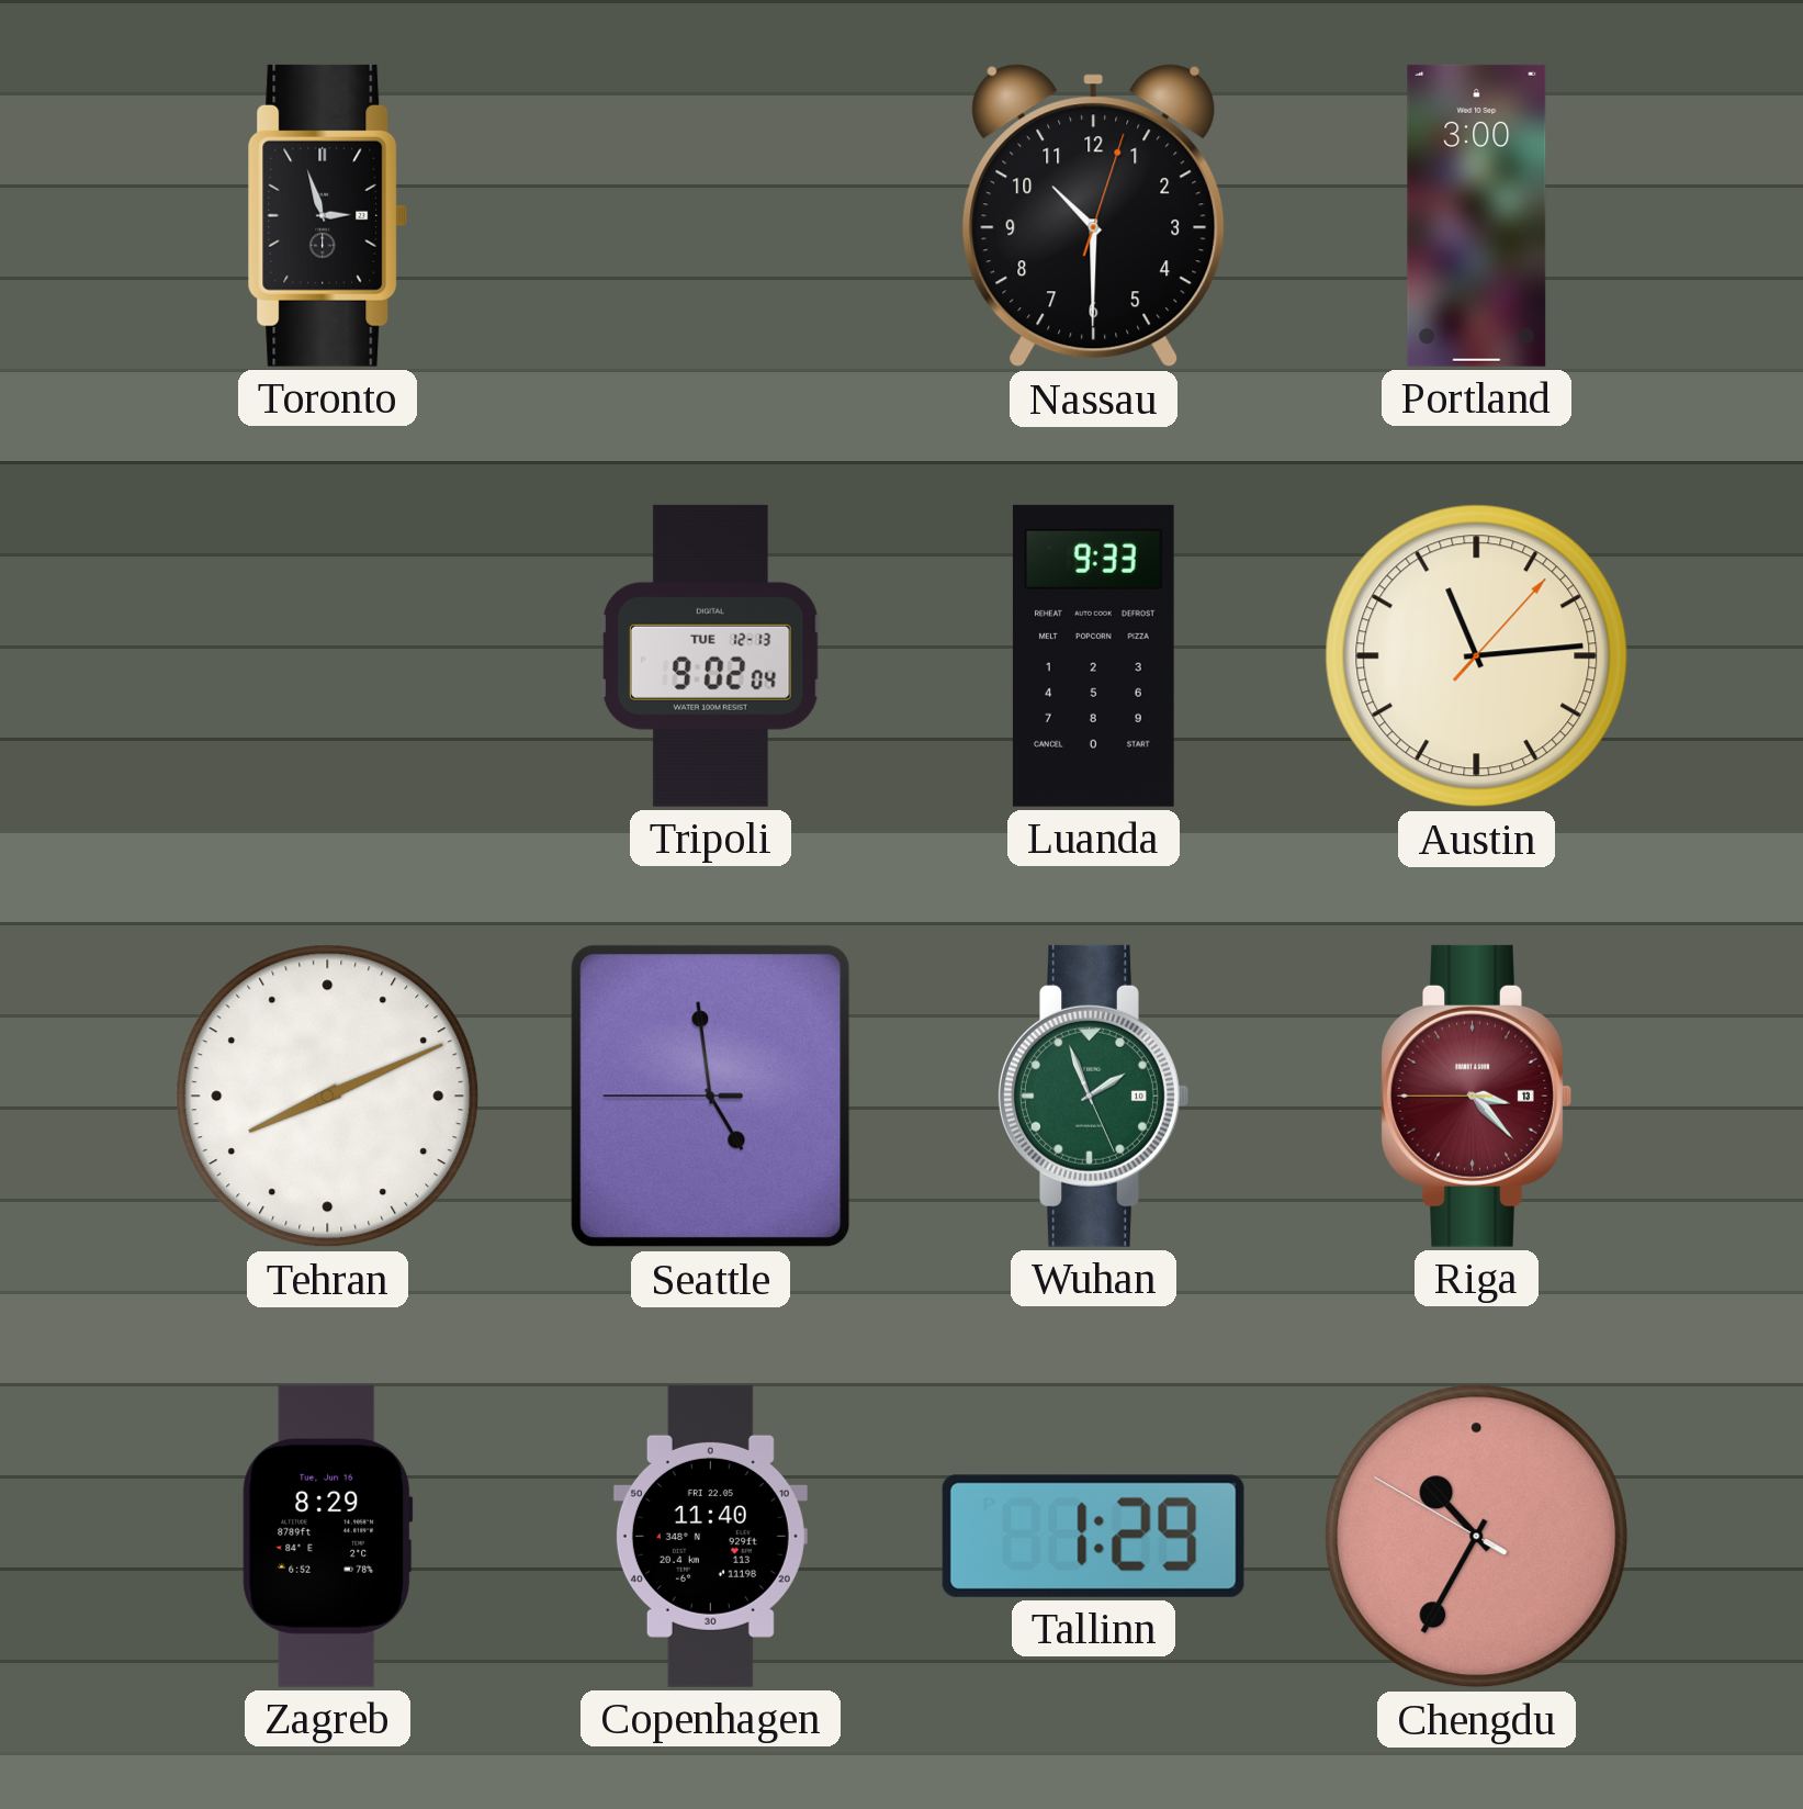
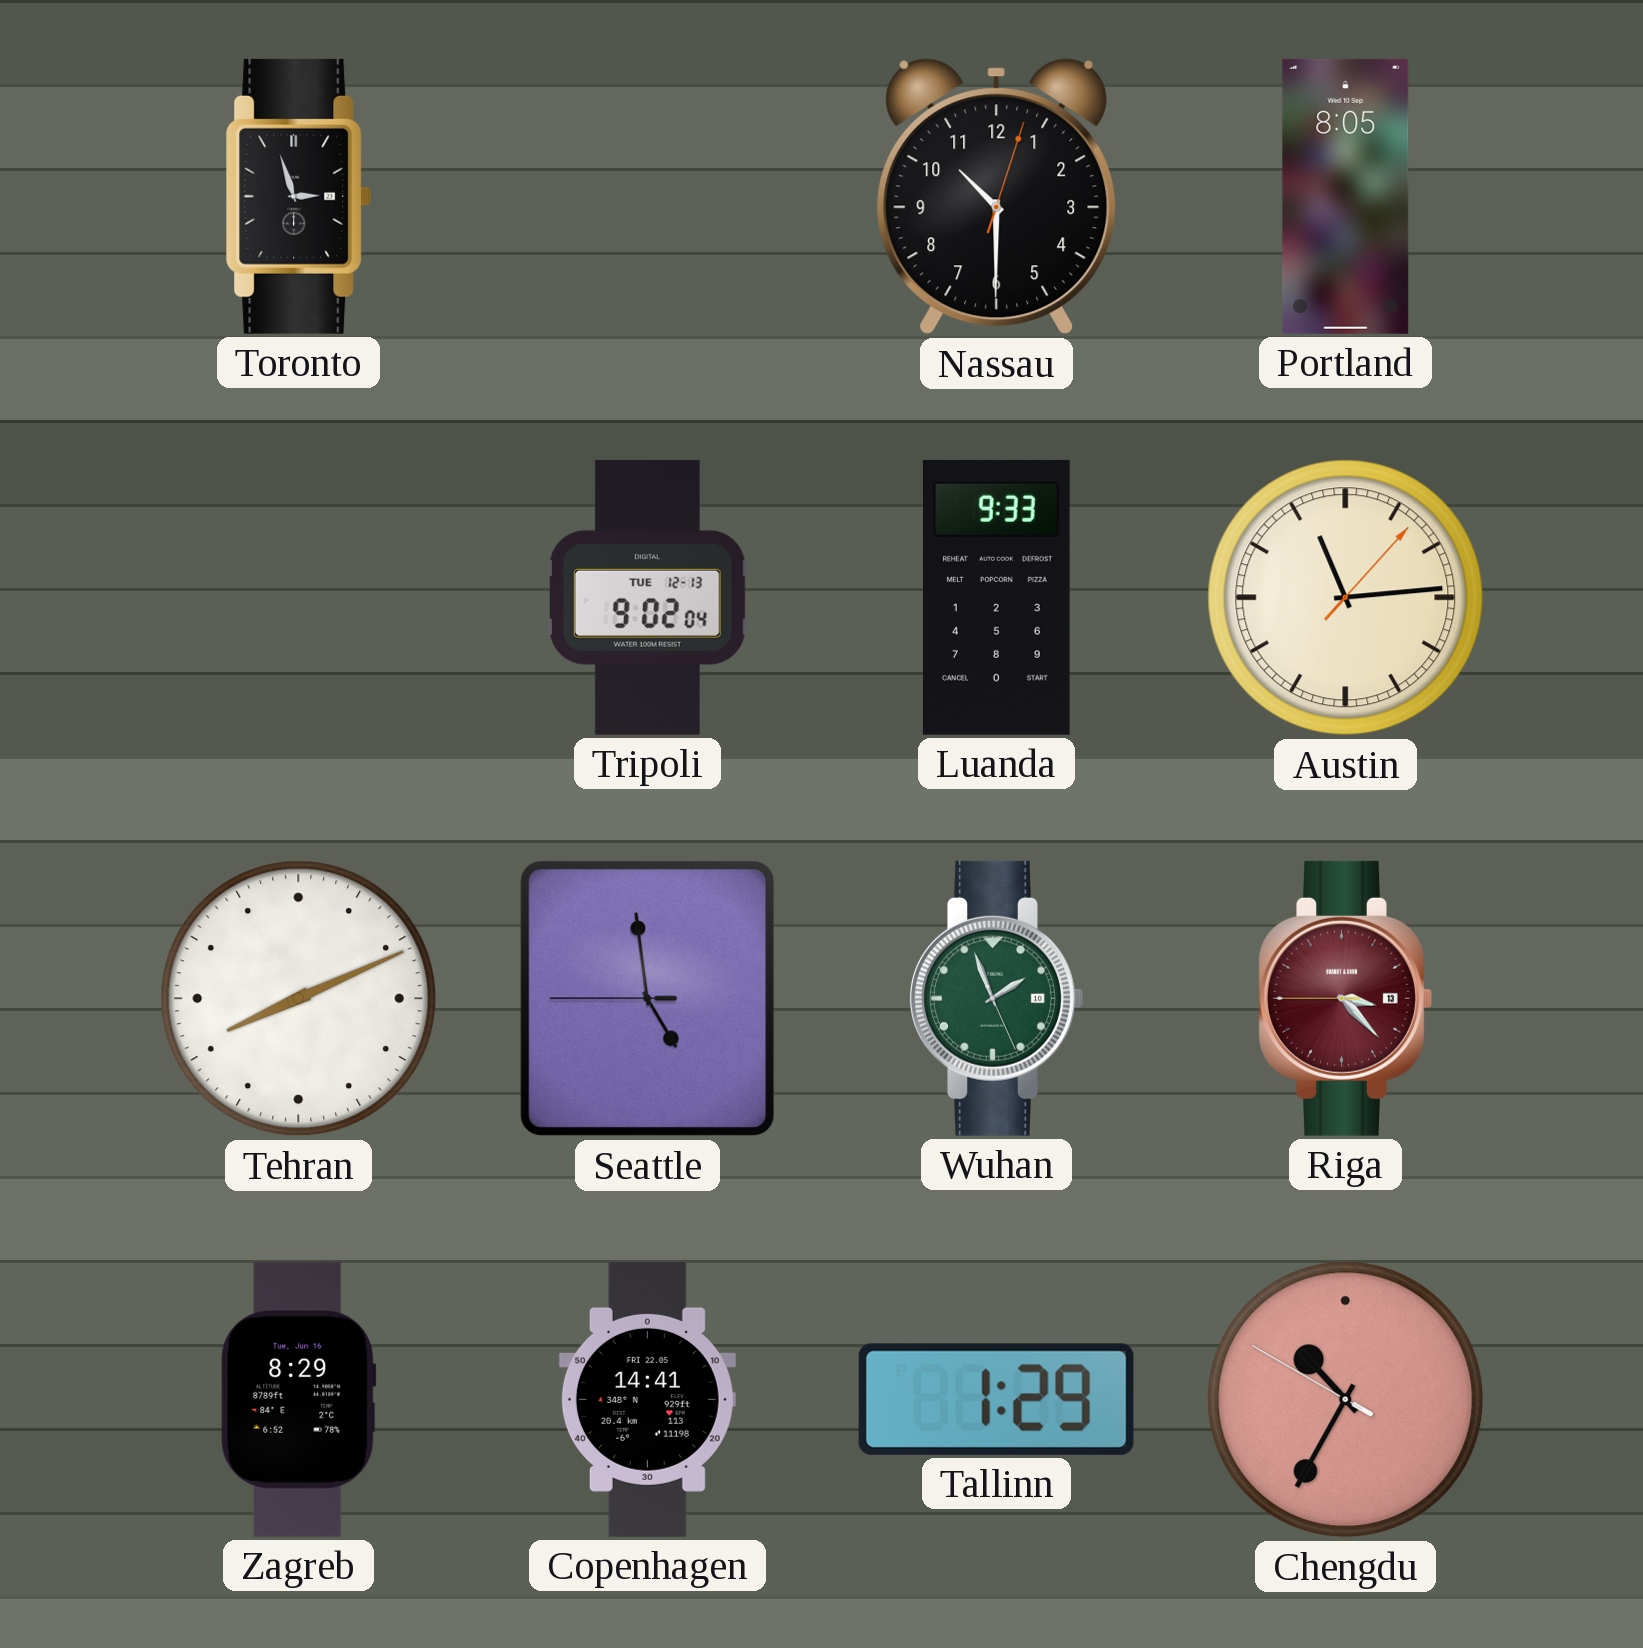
Portland: 3:00 -> 8:05 (1346, 196)
Copenhagen: 11:40 -> 14:41 (647, 1399)
